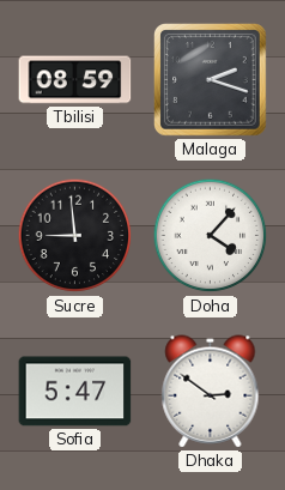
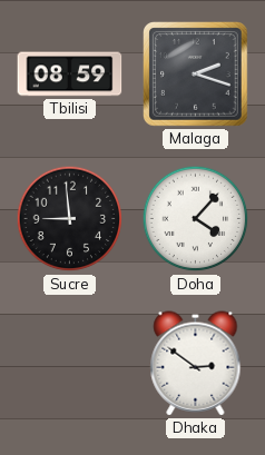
Sofia: 5:47 -> none (75, 392)
